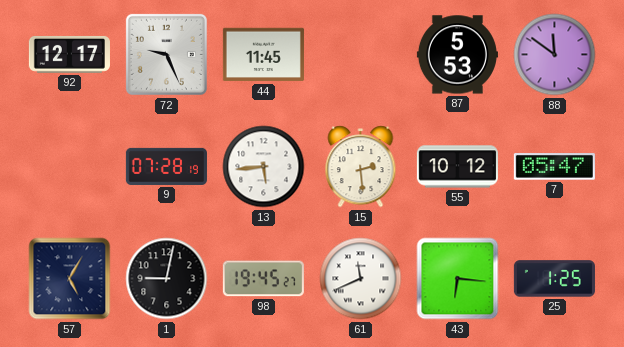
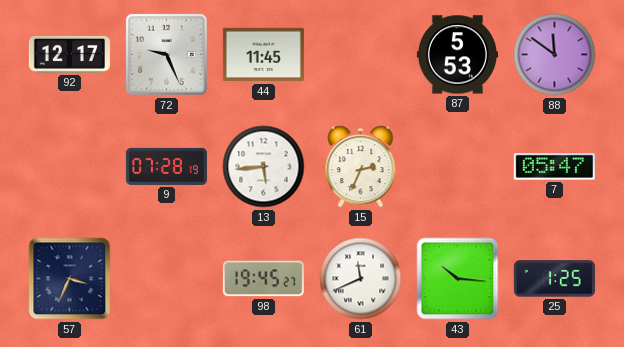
15: 2:29 -> 2:34 (361, 167)
55: 10:12 -> none (457, 167)
57: 5:05 -> 3:34 (70, 279)
1: 9:02 -> none (167, 279)
43: 6:16 -> 10:16 (458, 279)
